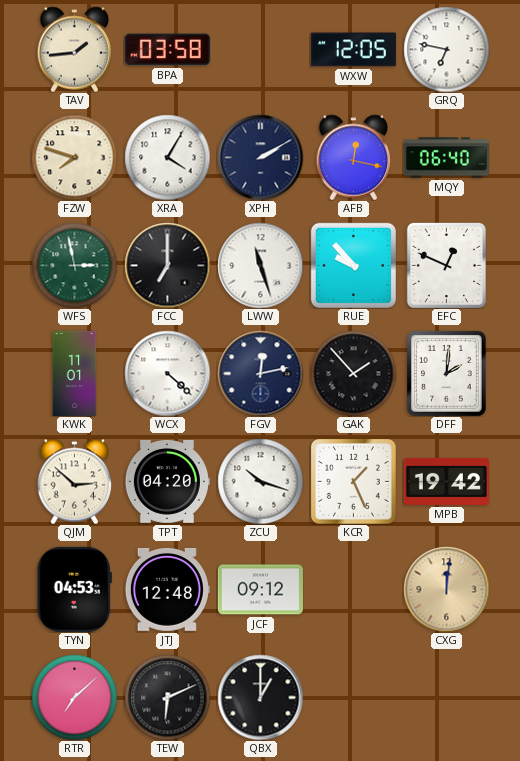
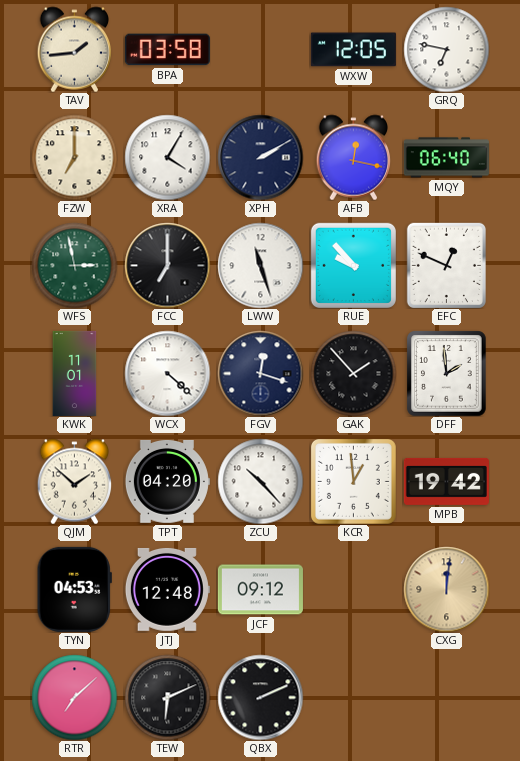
FZW: 7:48 -> 7:00 (74, 157)
FGV: 12:13 -> 12:18 (260, 373)
DFF: 2:01 -> 1:59 (447, 373)
QJM: 2:52 -> 1:52 (75, 481)
ZCU: 10:18 -> 10:23 (260, 481)
KCR: 1:26 -> 12:59 (353, 481)
QBX: 1:00 -> 2:11 (260, 697)
